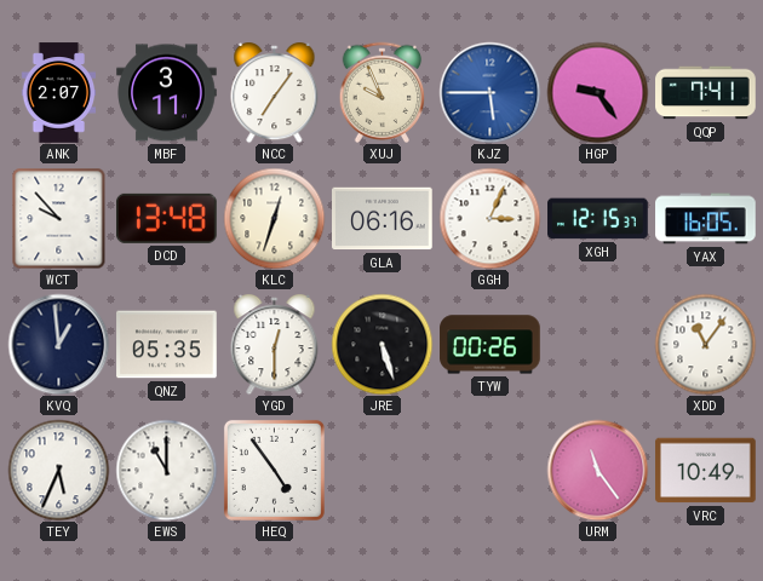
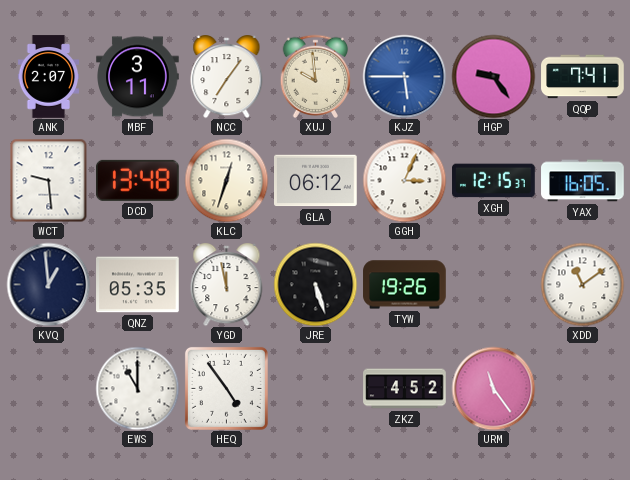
XUJ: 9:56 -> 9:59 (316, 76)
WCT: 9:53 -> 9:29 (49, 180)
GLA: 06:16 -> 06:12 (316, 181)
YGD: 12:30 -> 11:58 (227, 284)
TYW: 00:26 -> 19:26 (405, 285)
XDD: 11:06 -> 11:09 (582, 284)
TEY: 5:34 -> none (58, 470)
ZKZ: none -> 4:52 (405, 389)
VRC: 10:49 -> none (706, 471)
